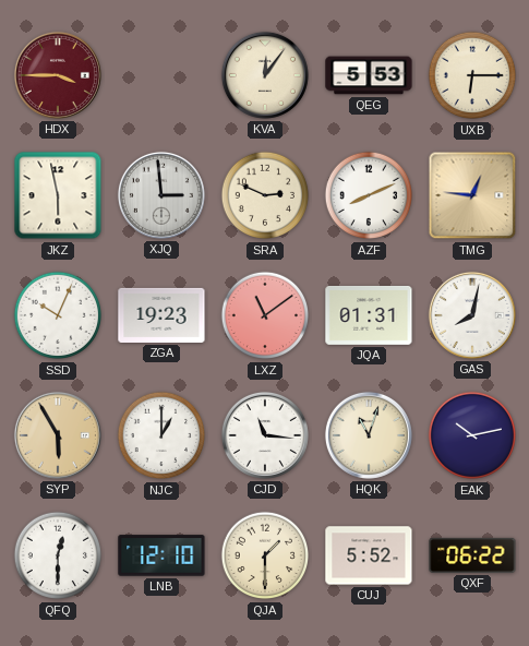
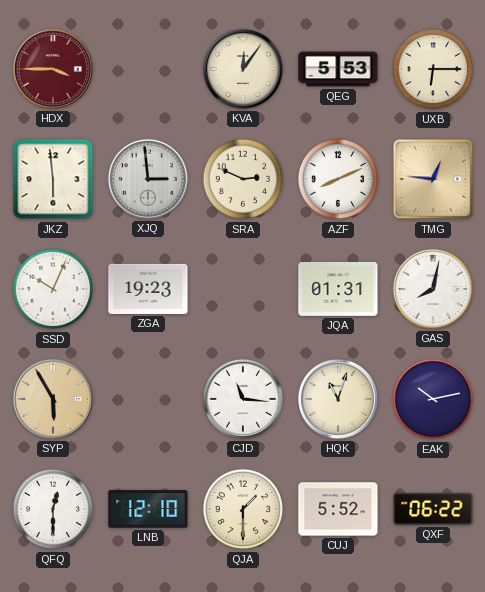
JKZ: 5:58 -> 5:59 (53, 179)
LXZ: 11:09 -> none (265, 315)
NJC: 1:00 -> none (161, 435)
